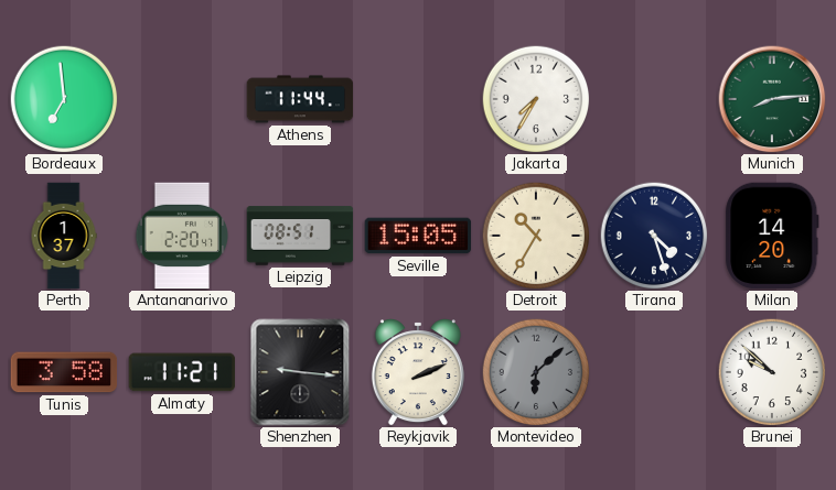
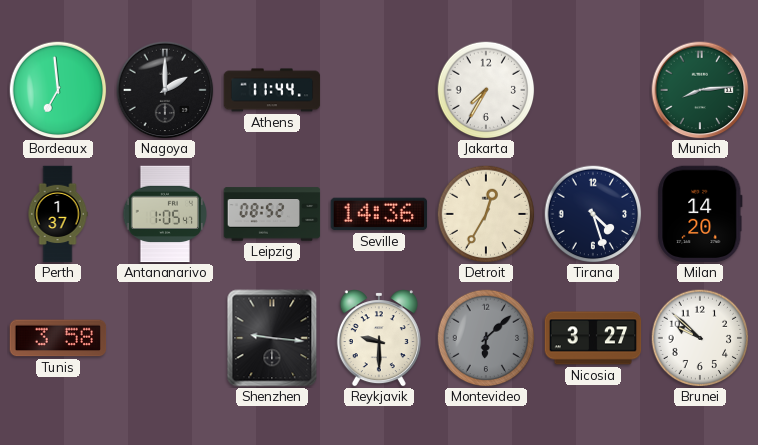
Nagoya: none -> 2:00 (165, 90)
Antananarivo: 2:20 -> 1:05 (165, 214)
Leipzig: 08:51 -> 08:52 (272, 214)
Seville: 15:05 -> 14:36 (379, 214)
Detroit: 10:35 -> 12:35 (486, 214)
Almaty: 11:21 -> none (182, 372)
Reykjavik: 2:11 -> 9:30 (379, 338)
Nicosia: none -> 3:27 (593, 338)
